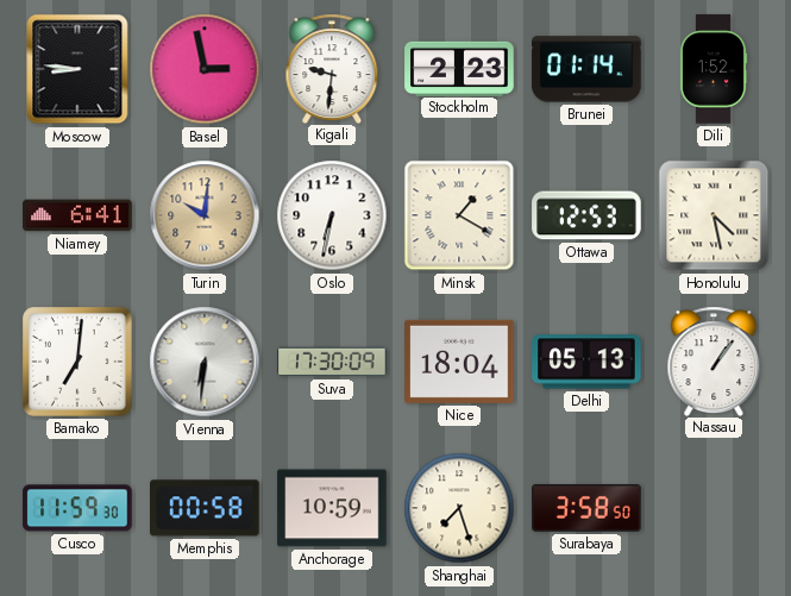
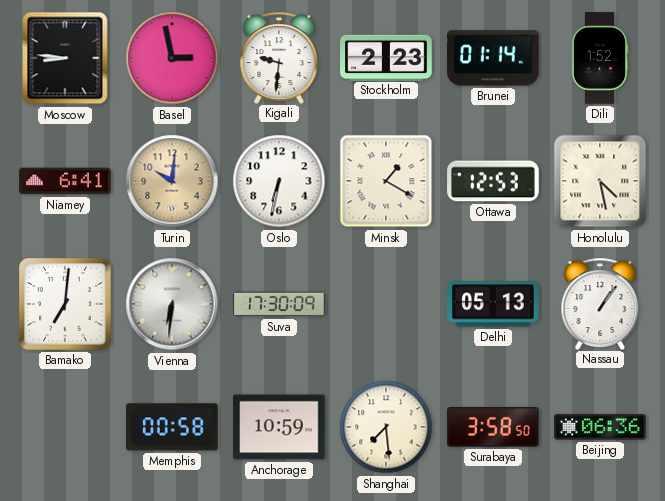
Nice: 18:04 -> none (459, 362)
Cusco: 11:59 -> none (77, 508)
Shanghai: 7:27 -> 7:29 (386, 427)
Beijing: none -> 06:36 (600, 427)
